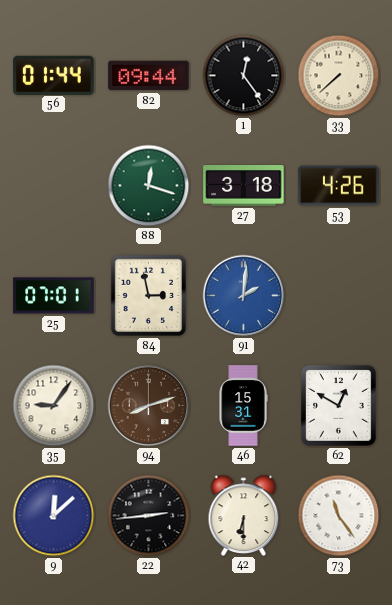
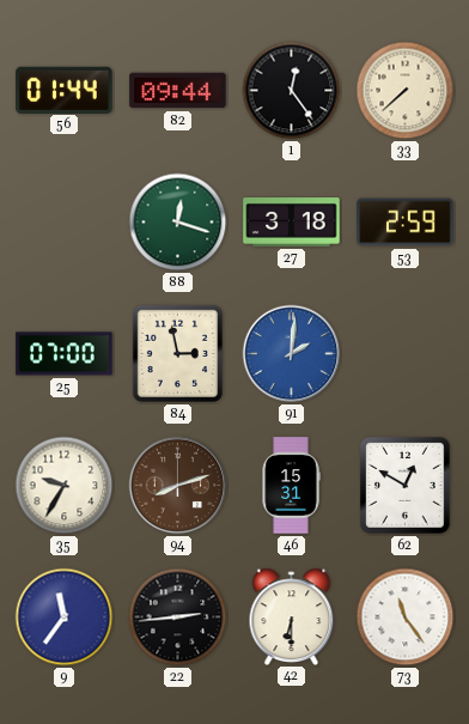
53: 4:26 -> 2:59 (406, 223)
25: 07:01 -> 07:00 (65, 354)
35: 9:06 -> 9:35 (65, 486)
9: 12:08 -> 11:36 (65, 617)
